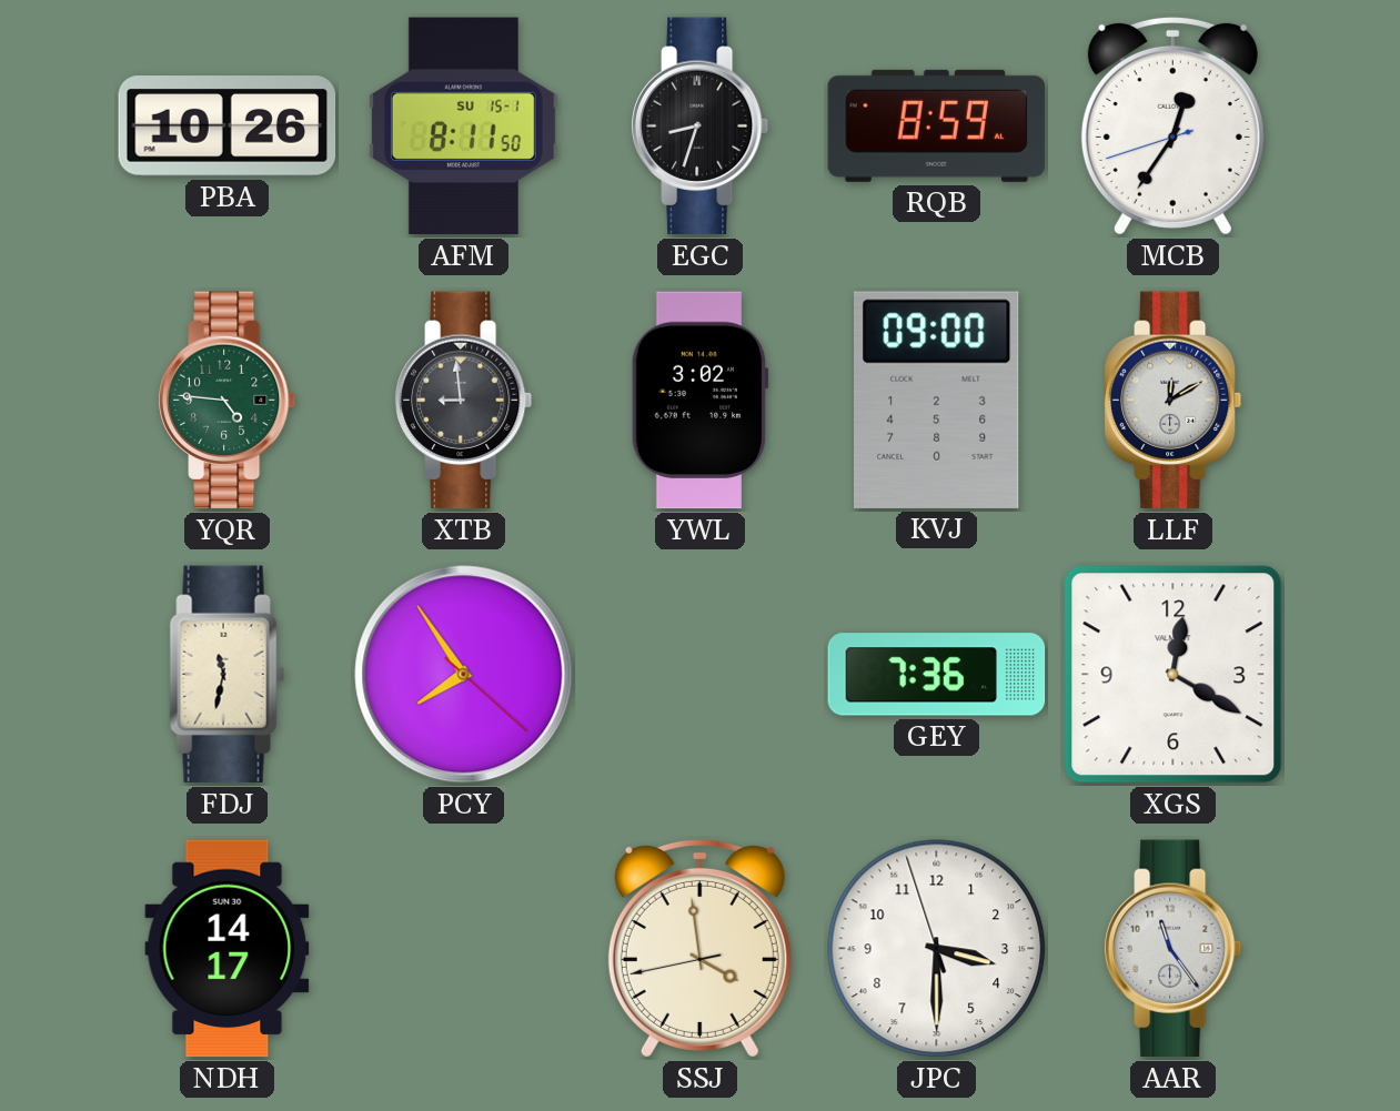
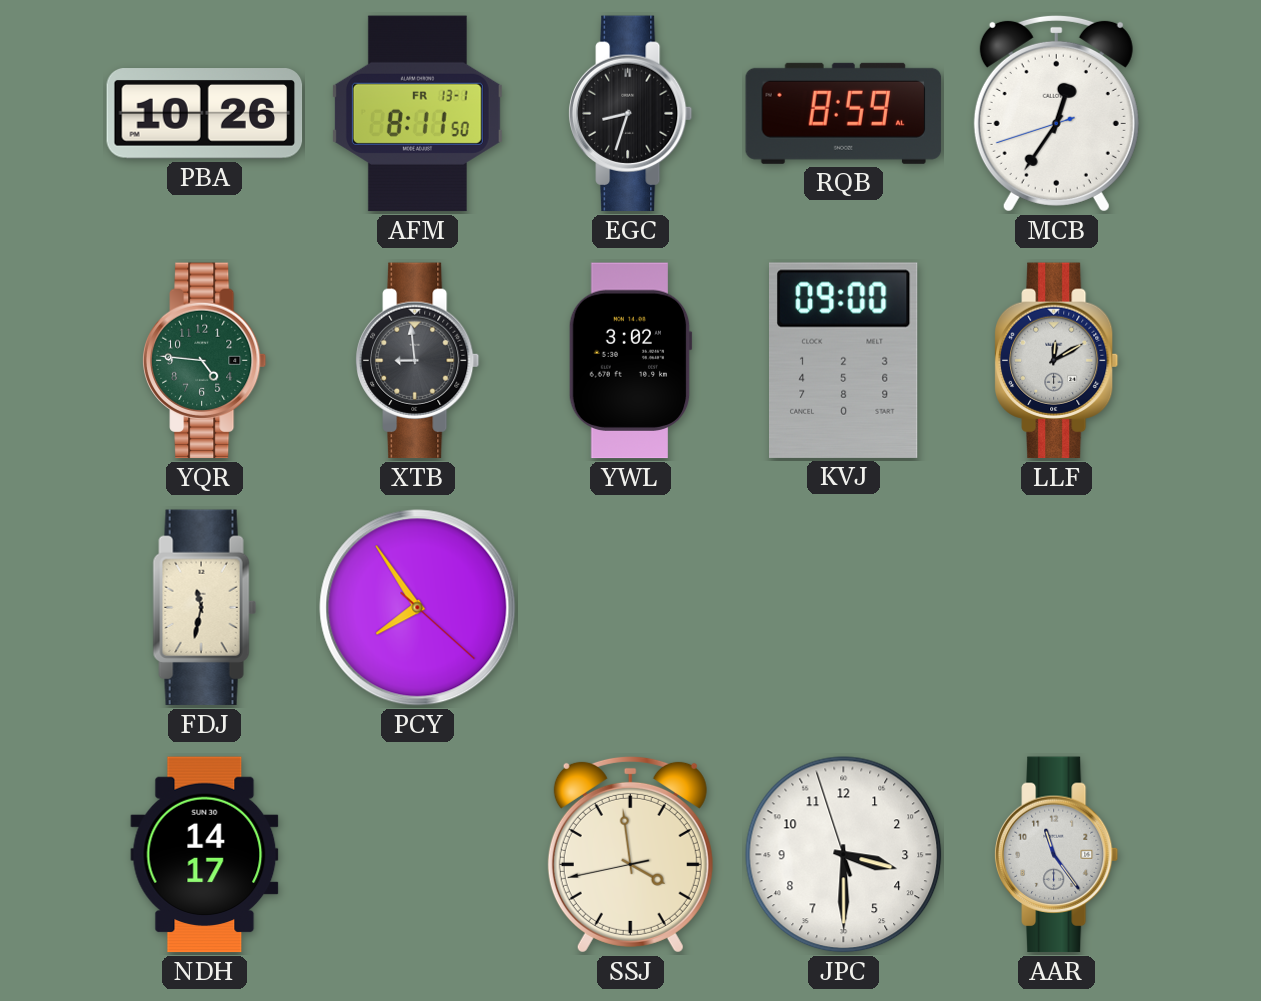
AFM date: SU 15-1 -> FR 13-1 (417, 114)
GEY: 7:36 -> none (937, 675)
XGS: 12:20 -> none (1174, 675)
